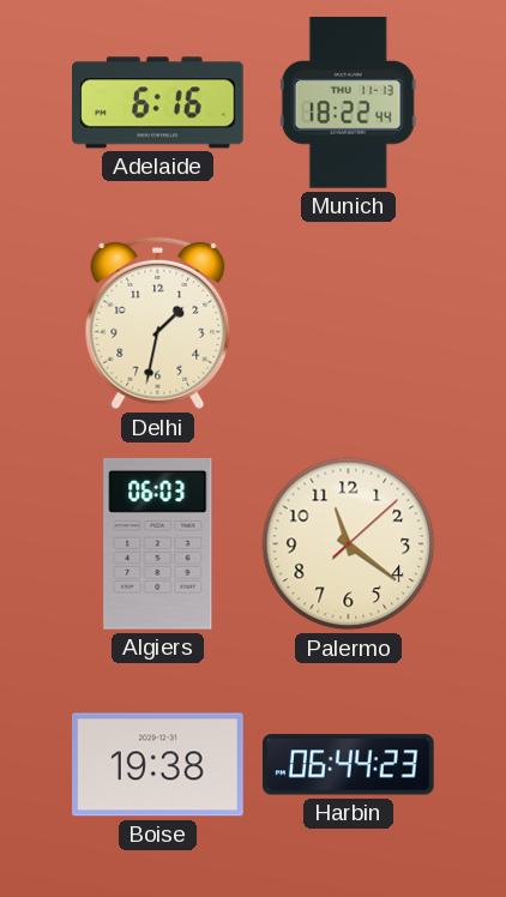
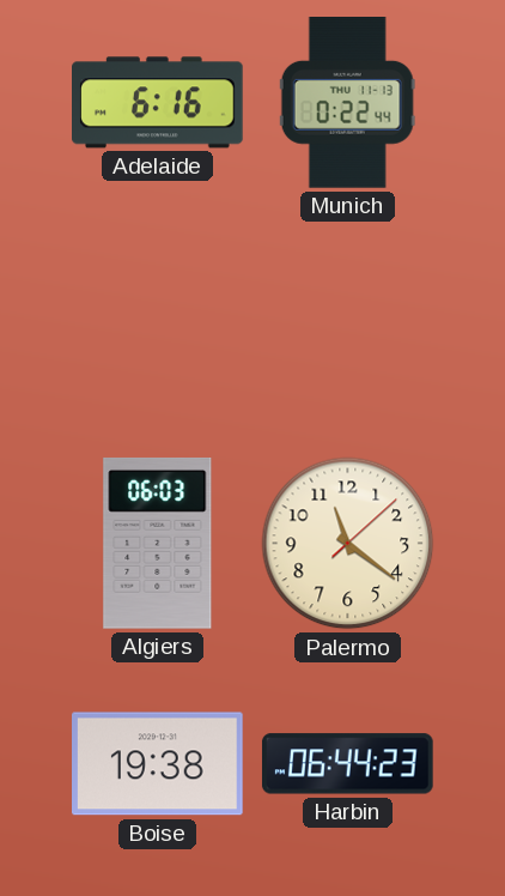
Munich: 18:22 -> 0:22 (347, 103)
Delhi: 1:32 -> none (158, 324)
